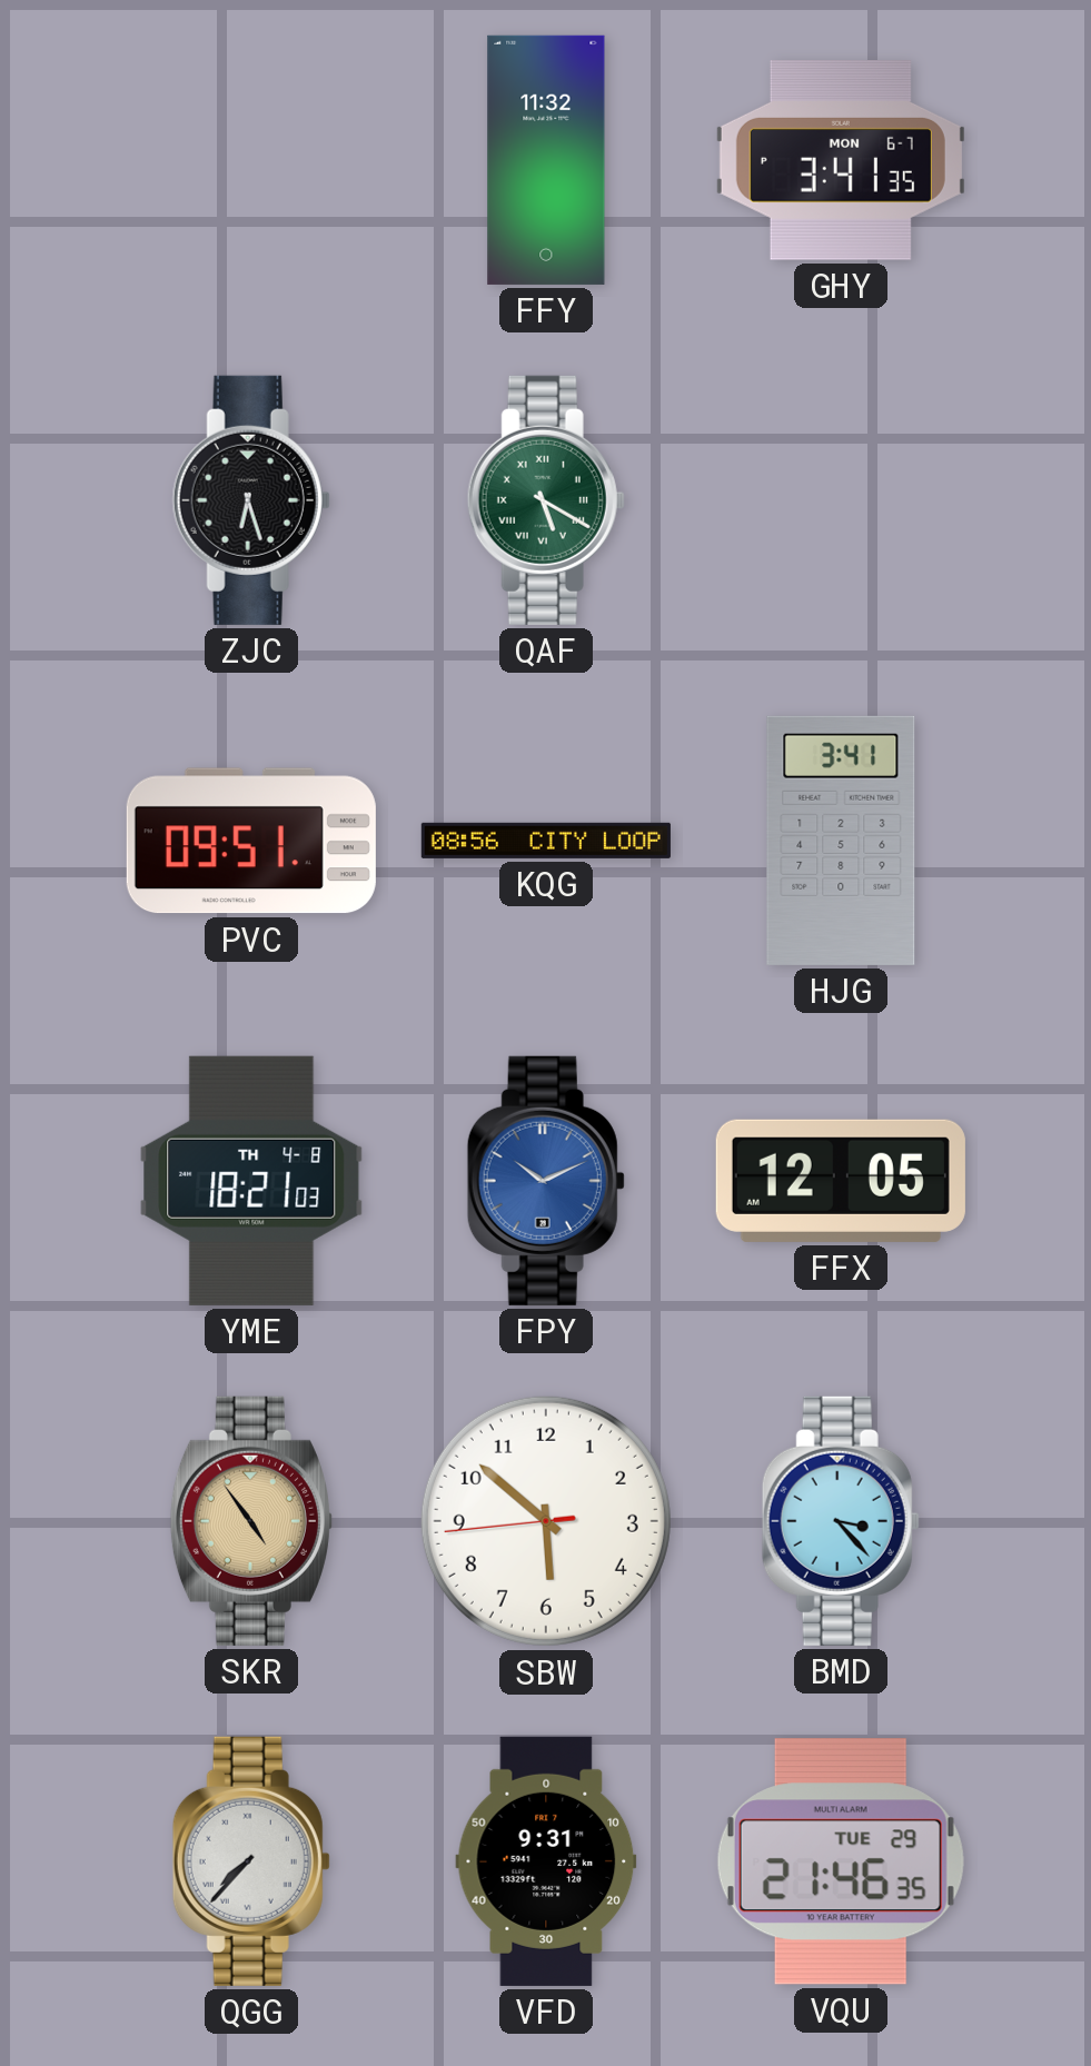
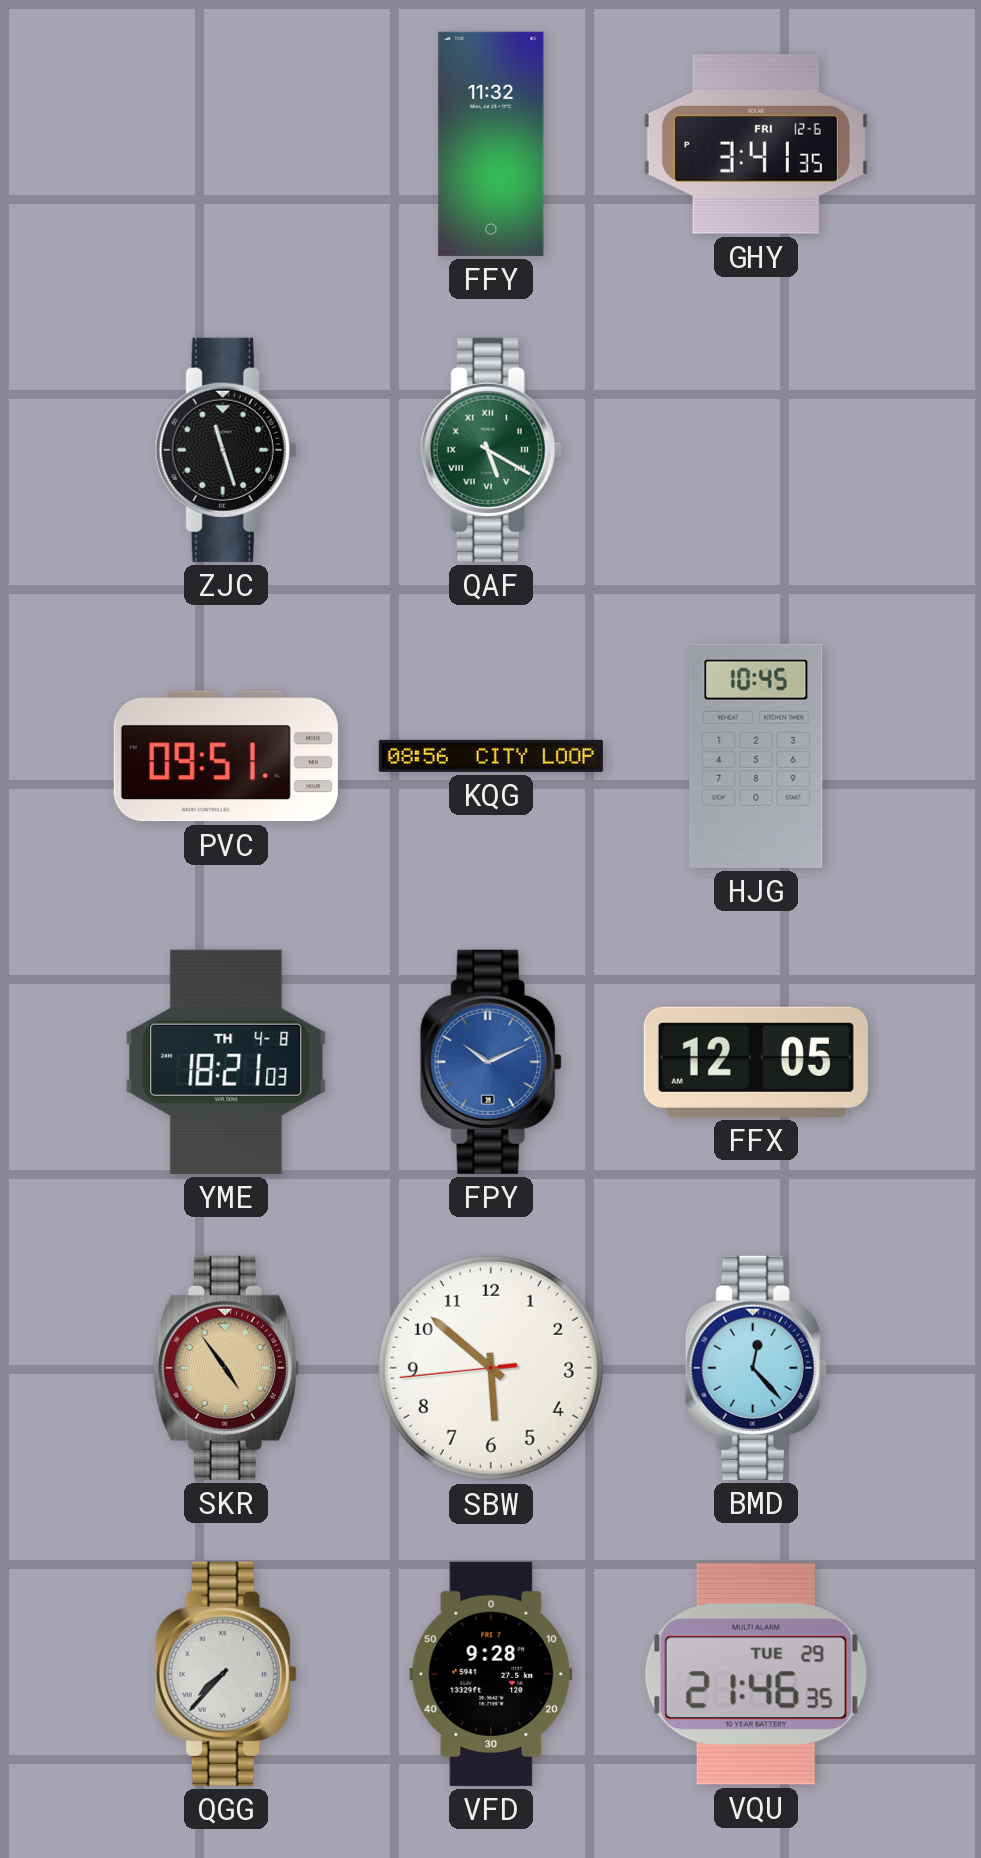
GHY date: MON 6-7 -> FRI 12-6 (756, 145)
ZJC: 6:27 -> 11:27 (226, 450)
HJG: 3:41 -> 10:45 (756, 756)
BMD: 3:23 -> 12:23 (756, 1368)
VFD: 9:31 -> 9:28 (491, 1674)
